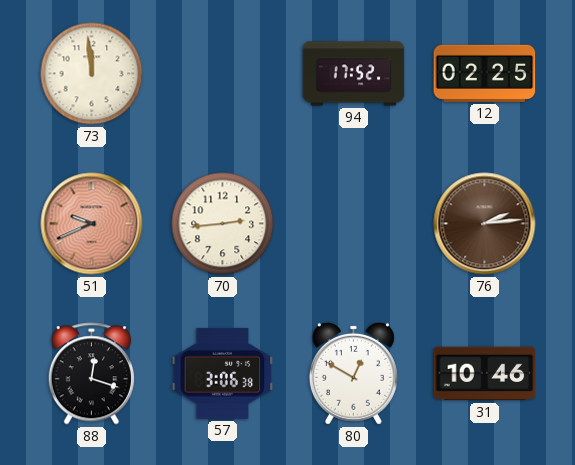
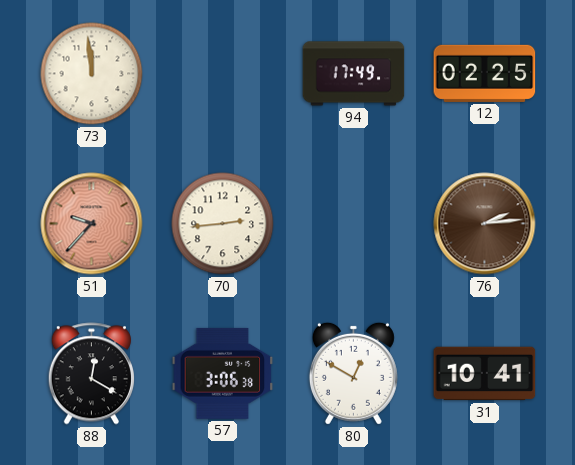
94: 17:52 -> 17:49 (354, 74)
51: 9:41 -> 9:37 (92, 224)
88: 12:18 -> 12:20 (91, 374)
31: 10:46 -> 10:41 (485, 374)
